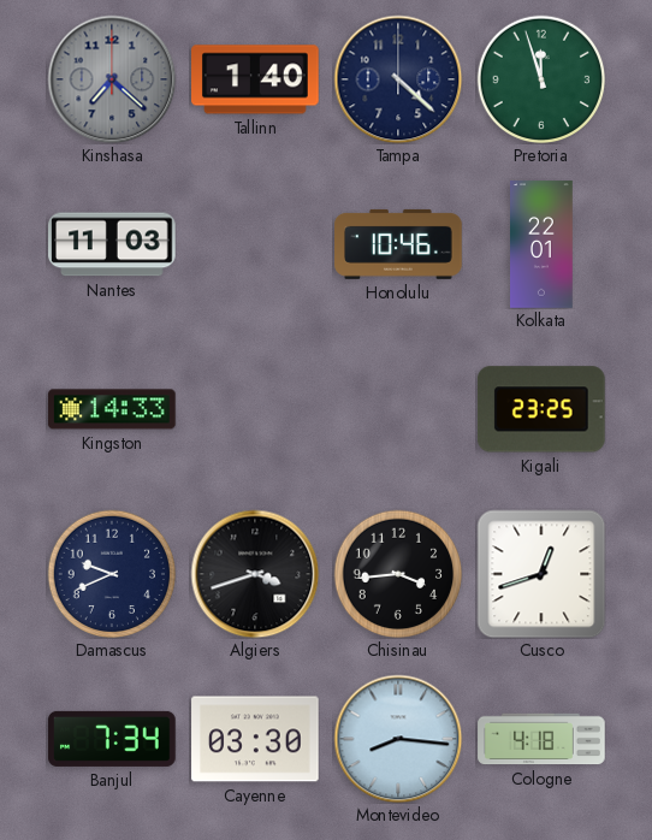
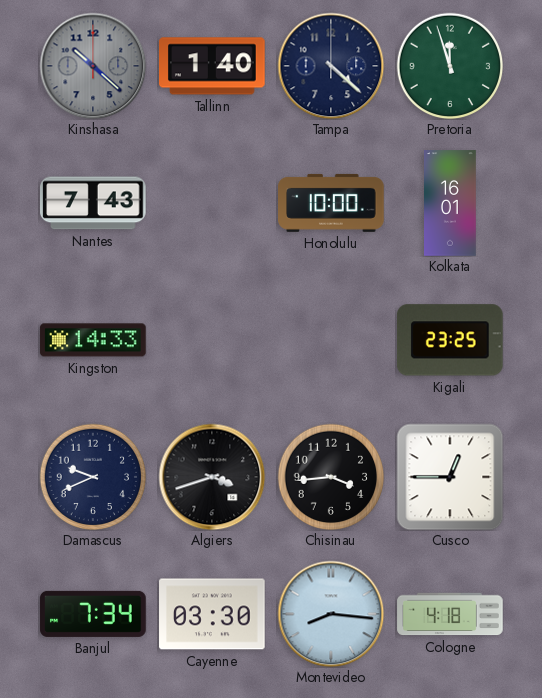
Kinshasa: 7:22 -> 10:22 (93, 66)
Nantes: 11:03 -> 7:43 (93, 203)
Honolulu: 10:46 -> 10:00 (331, 203)
Kolkata: 22:01 -> 16:01 (451, 203)
Cusco: 12:42 -> 12:45 (450, 477)
